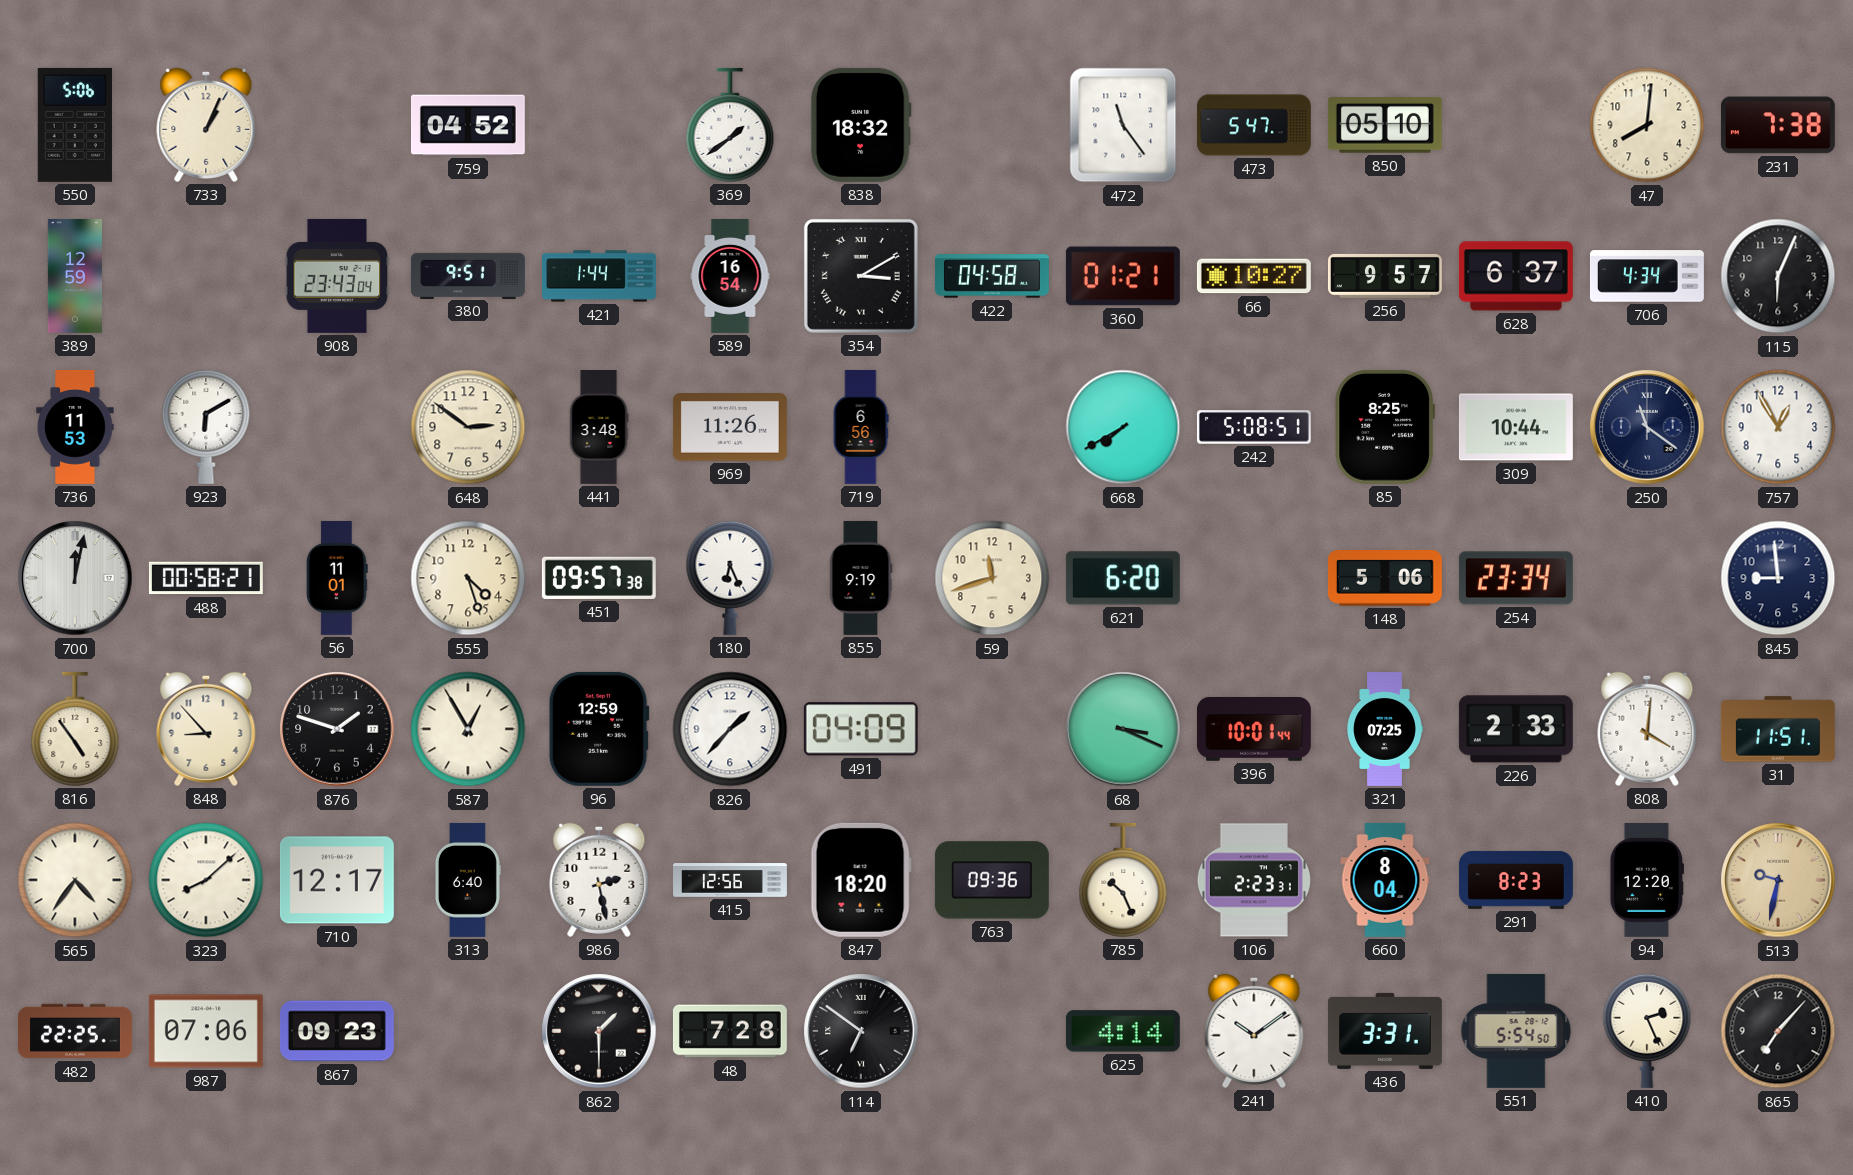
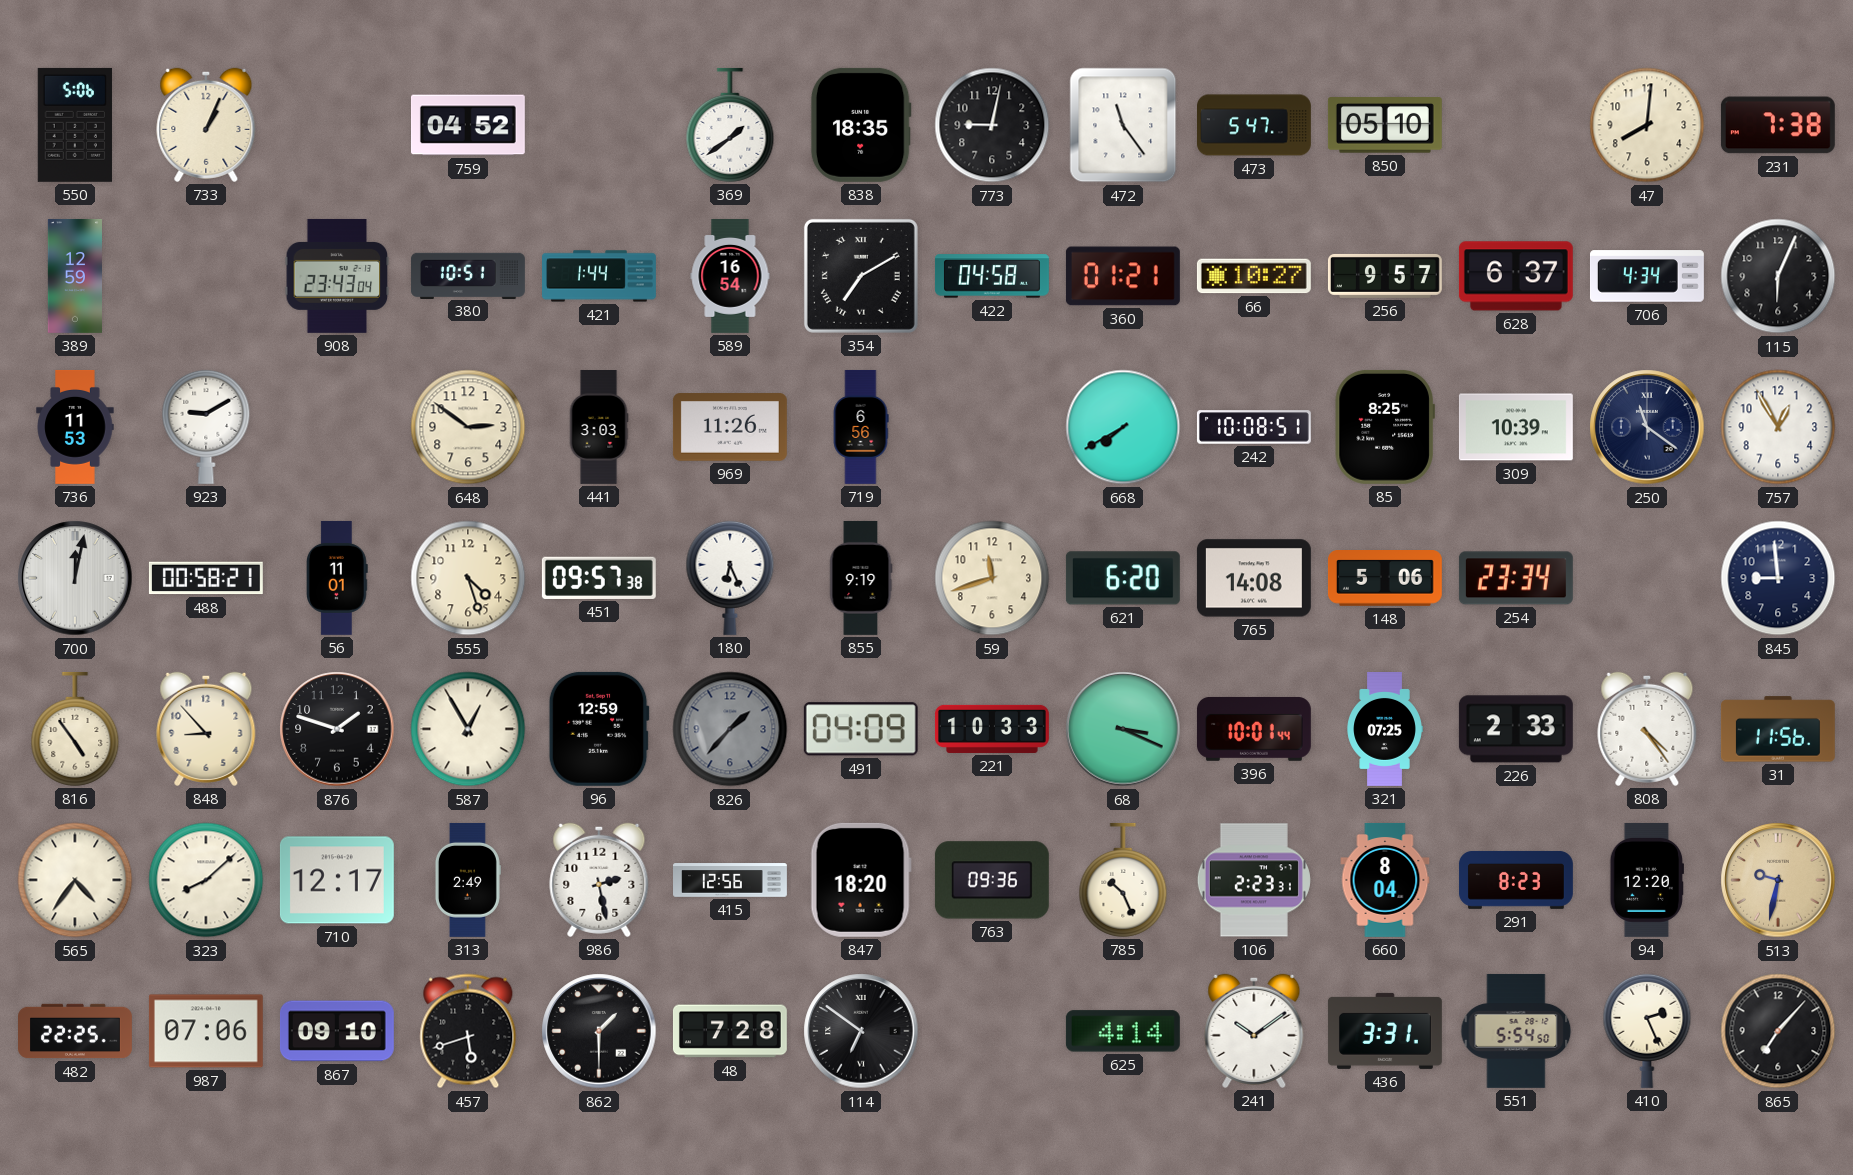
838: 18:32 -> 18:35 (861, 125)
773: none -> 9:02 (992, 125)
380: 9:51 -> 10:51 (468, 275)
354: 3:10 -> 7:10 (861, 276)
923: 6:10 -> 9:10 (206, 427)
441: 3:48 -> 3:03 (599, 428)
242: 5:08 -> 10:08 (1254, 427)
309: 10:44 -> 10:39 (1516, 427)
765: none -> 14:08 (1254, 578)
826 dial: white -> grey (730, 729)
221: none -> 10:33 (992, 729)
808: 4:01 -> 4:24 (1647, 729)
31: 11:51 -> 11:56 (1778, 729)
313: 6:40 -> 2:49 (467, 880)
867: 09:23 -> 09:10 (337, 1031)
457: none -> 5:42 (468, 1031)
